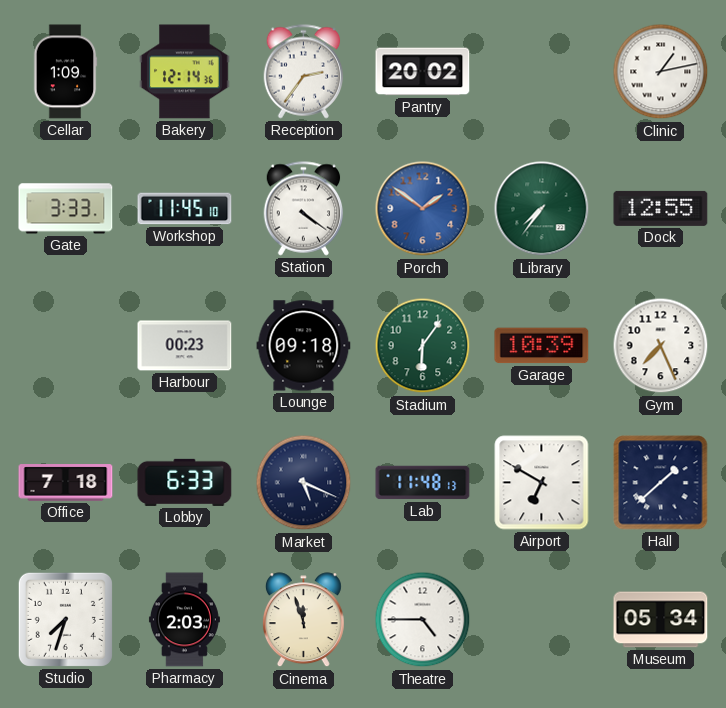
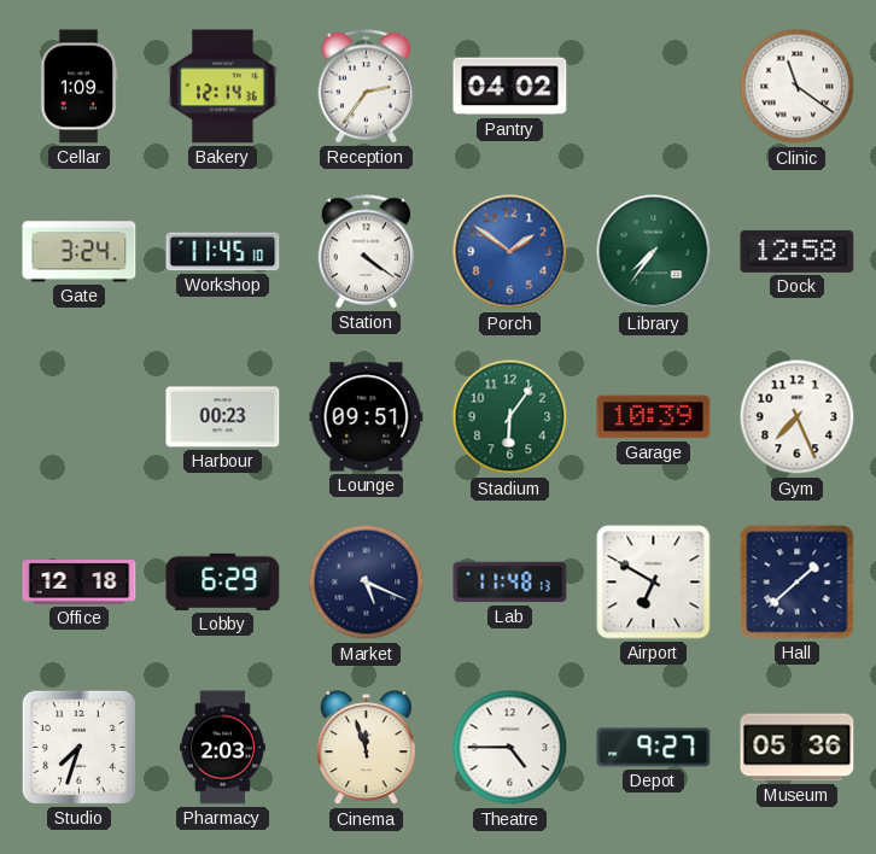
Pantry: 20:02 -> 04:02 (510, 87)
Clinic: 1:13 -> 11:21 (798, 87)
Gate: 3:33 -> 3:24 (80, 252)
Dock: 12:55 -> 12:58 (798, 251)
Lounge: 09:18 -> 09:51 (367, 417)
Office: 7:18 -> 12:18 (80, 583)
Lobby: 6:33 -> 6:29 (223, 581)
Depot: none -> 9:27 (654, 748)
Museum: 05:34 -> 05:36 (798, 748)
